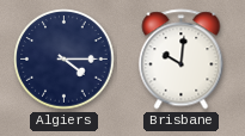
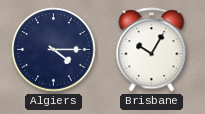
Brisbane: 10:01 -> 10:05 (152, 50)
